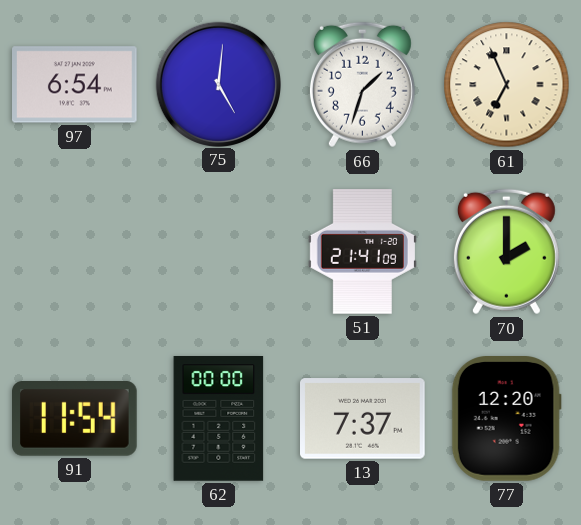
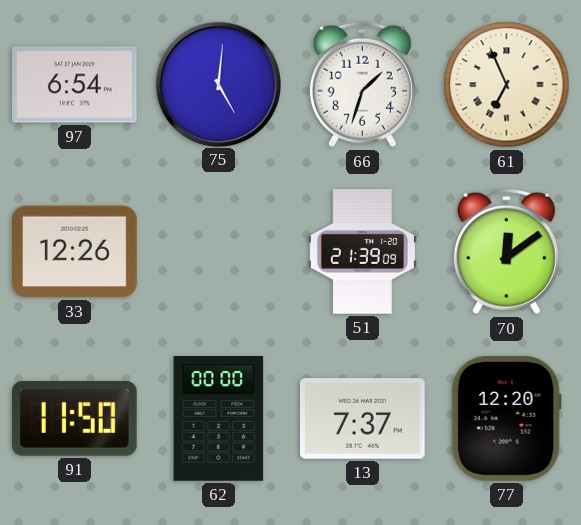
33: none -> 12:26 (75, 252)
51: 21:41 -> 21:39 (362, 252)
70: 2:00 -> 12:09 (506, 252)
91: 11:54 -> 11:50 (75, 419)
